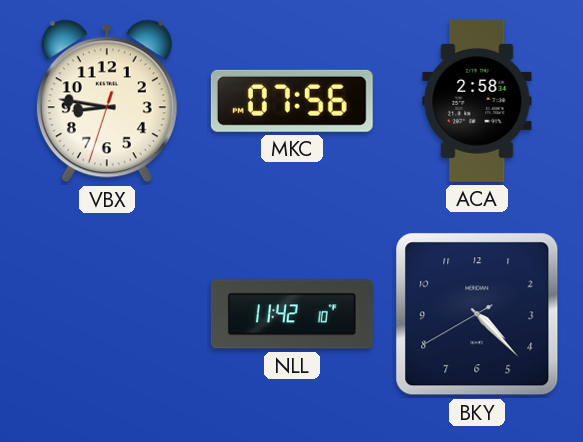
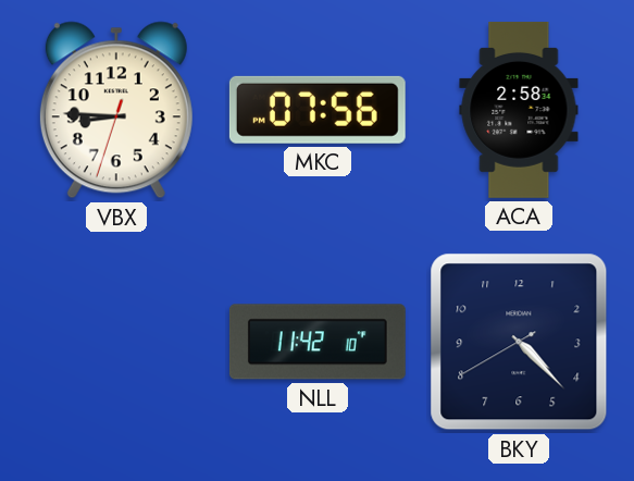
VBX: 8:46 -> 8:45 (116, 110)
